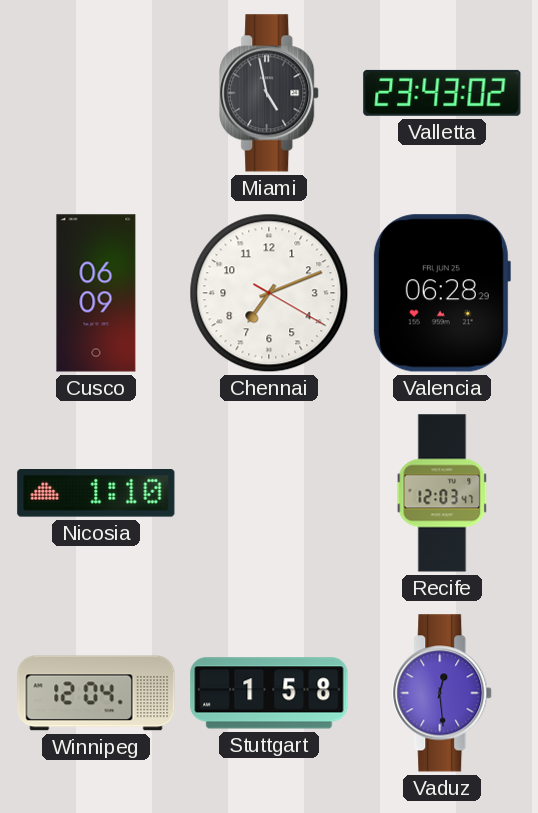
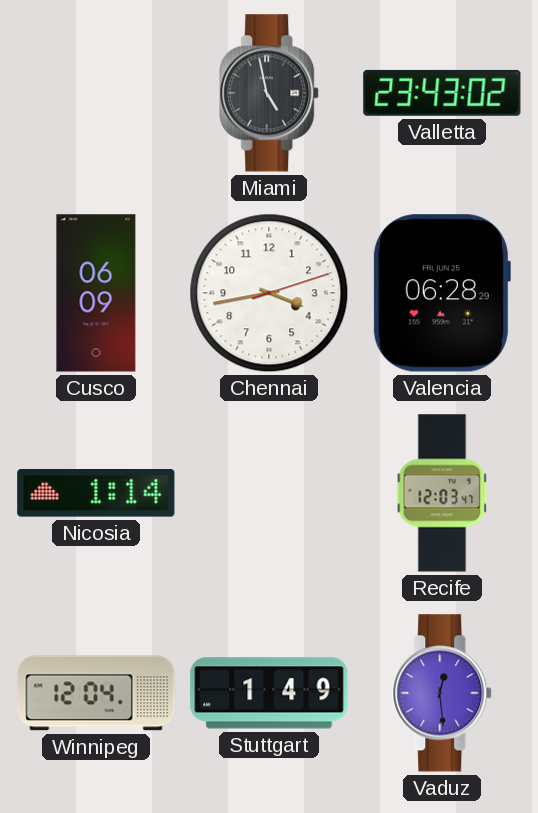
Chennai: 7:11 -> 3:43 (269, 293)
Nicosia: 1:10 -> 1:14 (96, 493)
Stuttgart: 1:58 -> 1:49 (269, 693)
